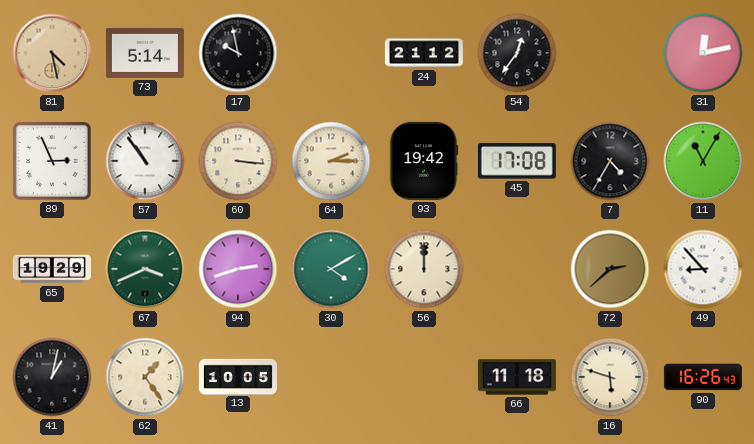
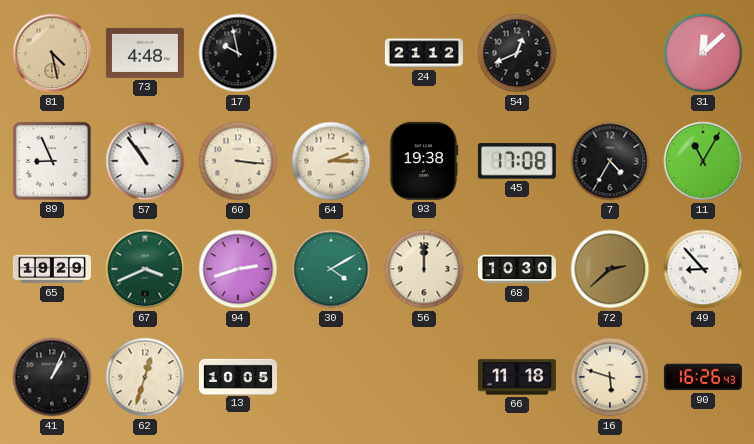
73: 5:14 -> 4:48 (145, 53)
54: 12:36 -> 12:41 (517, 53)
31: 12:13 -> 12:08 (703, 53)
89: 2:56 -> 8:56 (52, 161)
93: 19:42 -> 19:38 (424, 161)
68: none -> 10:30 (517, 269)
41: 1:02 -> 1:04 (52, 377)
62: 1:24 -> 12:33 (145, 377)
